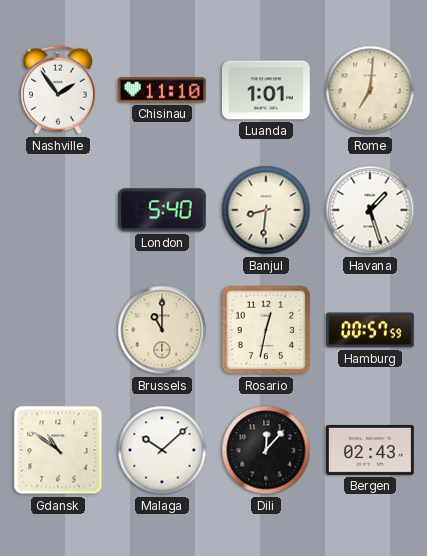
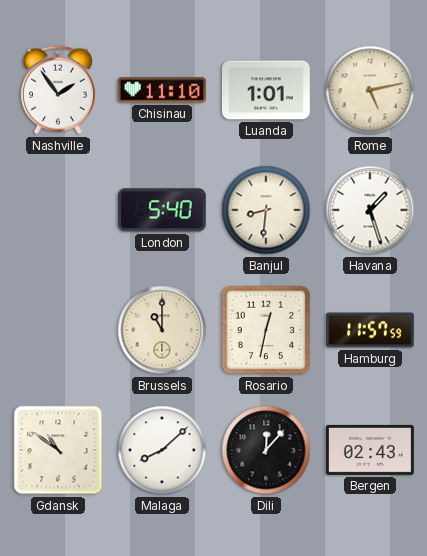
Rome: 7:01 -> 5:13 (370, 90)
Hamburg: 00:57 -> 11:57 (371, 330)
Malaga: 10:08 -> 8:08 (162, 450)
